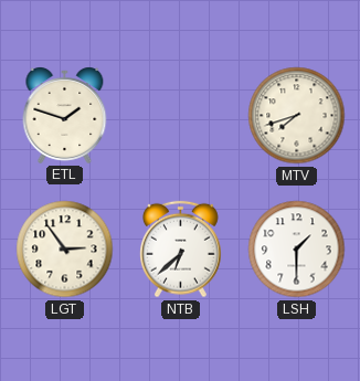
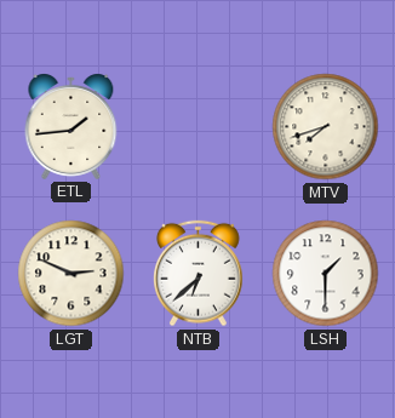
ETL: 1:48 -> 1:44 (71, 127)
LGT: 2:54 -> 2:49 (71, 274)
